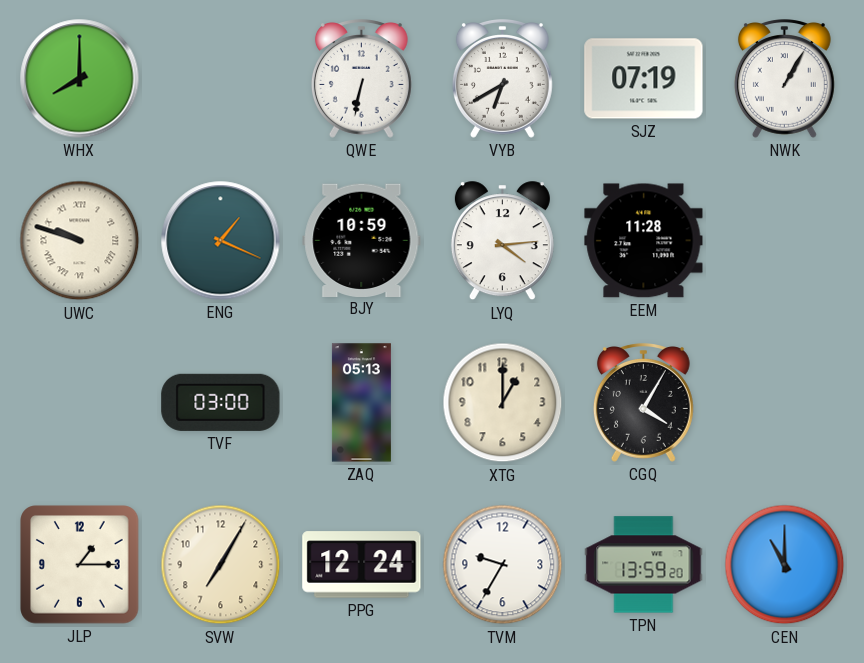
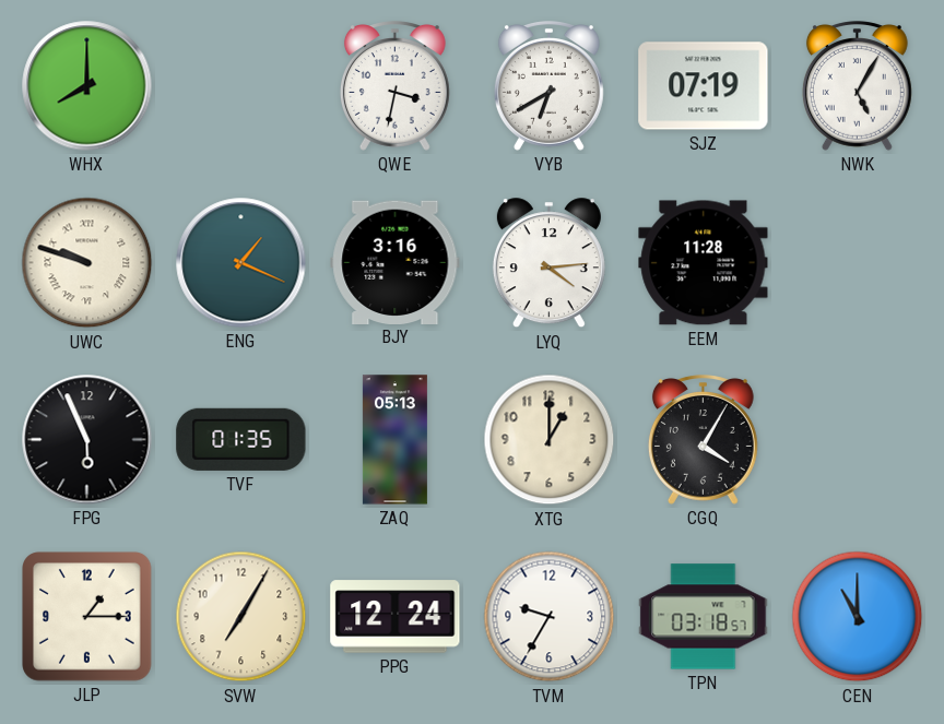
QWE: 6:32 -> 3:32 (394, 86)
NWK: 1:05 -> 5:05 (857, 86)
BJY: 10:59 -> 3:16 (396, 262)
FPG: none -> 5:56 (87, 440)
TVF: 03:00 -> 01:35 (241, 439)
TPN: 13:59 -> 03:18 (704, 617)
